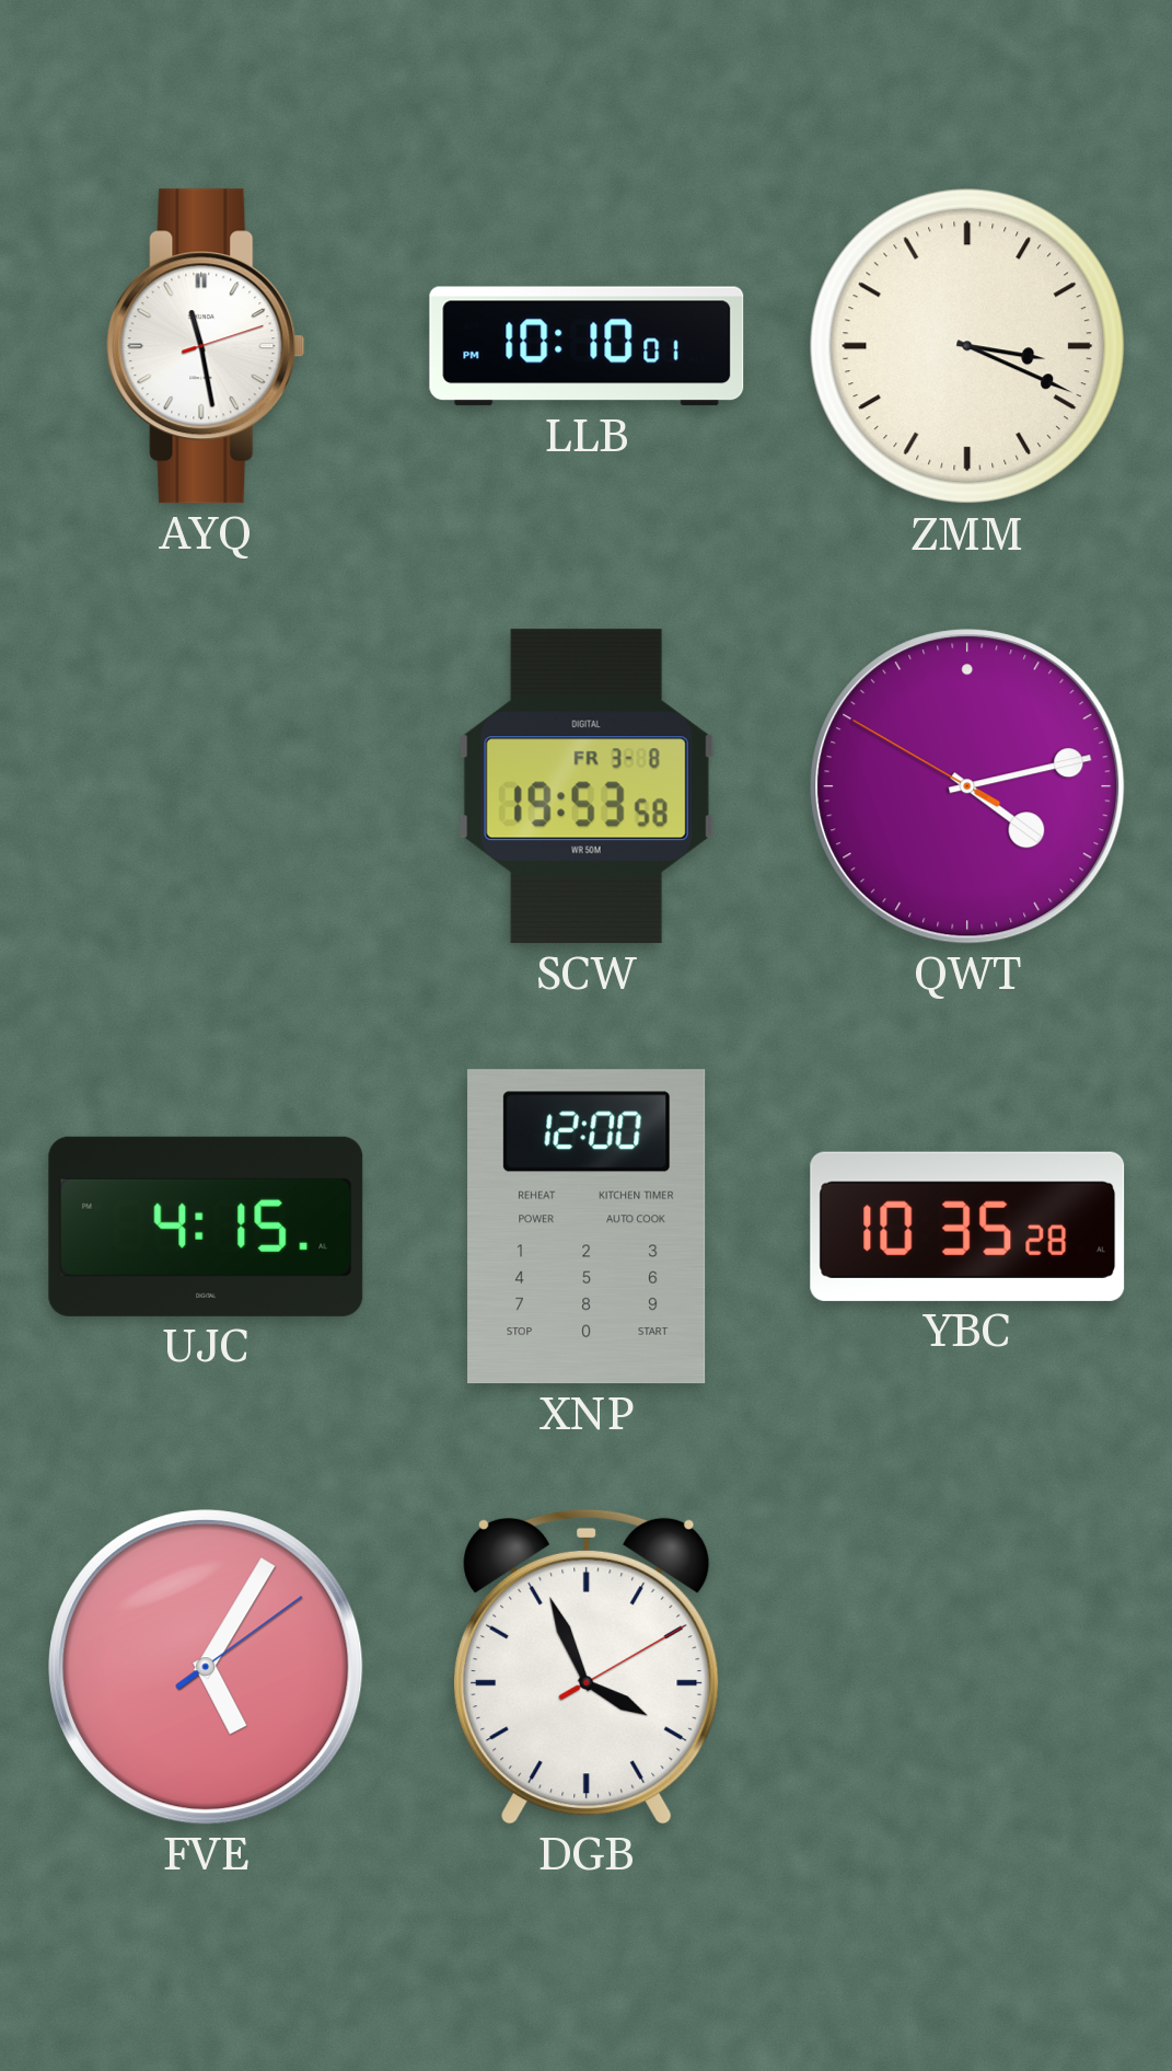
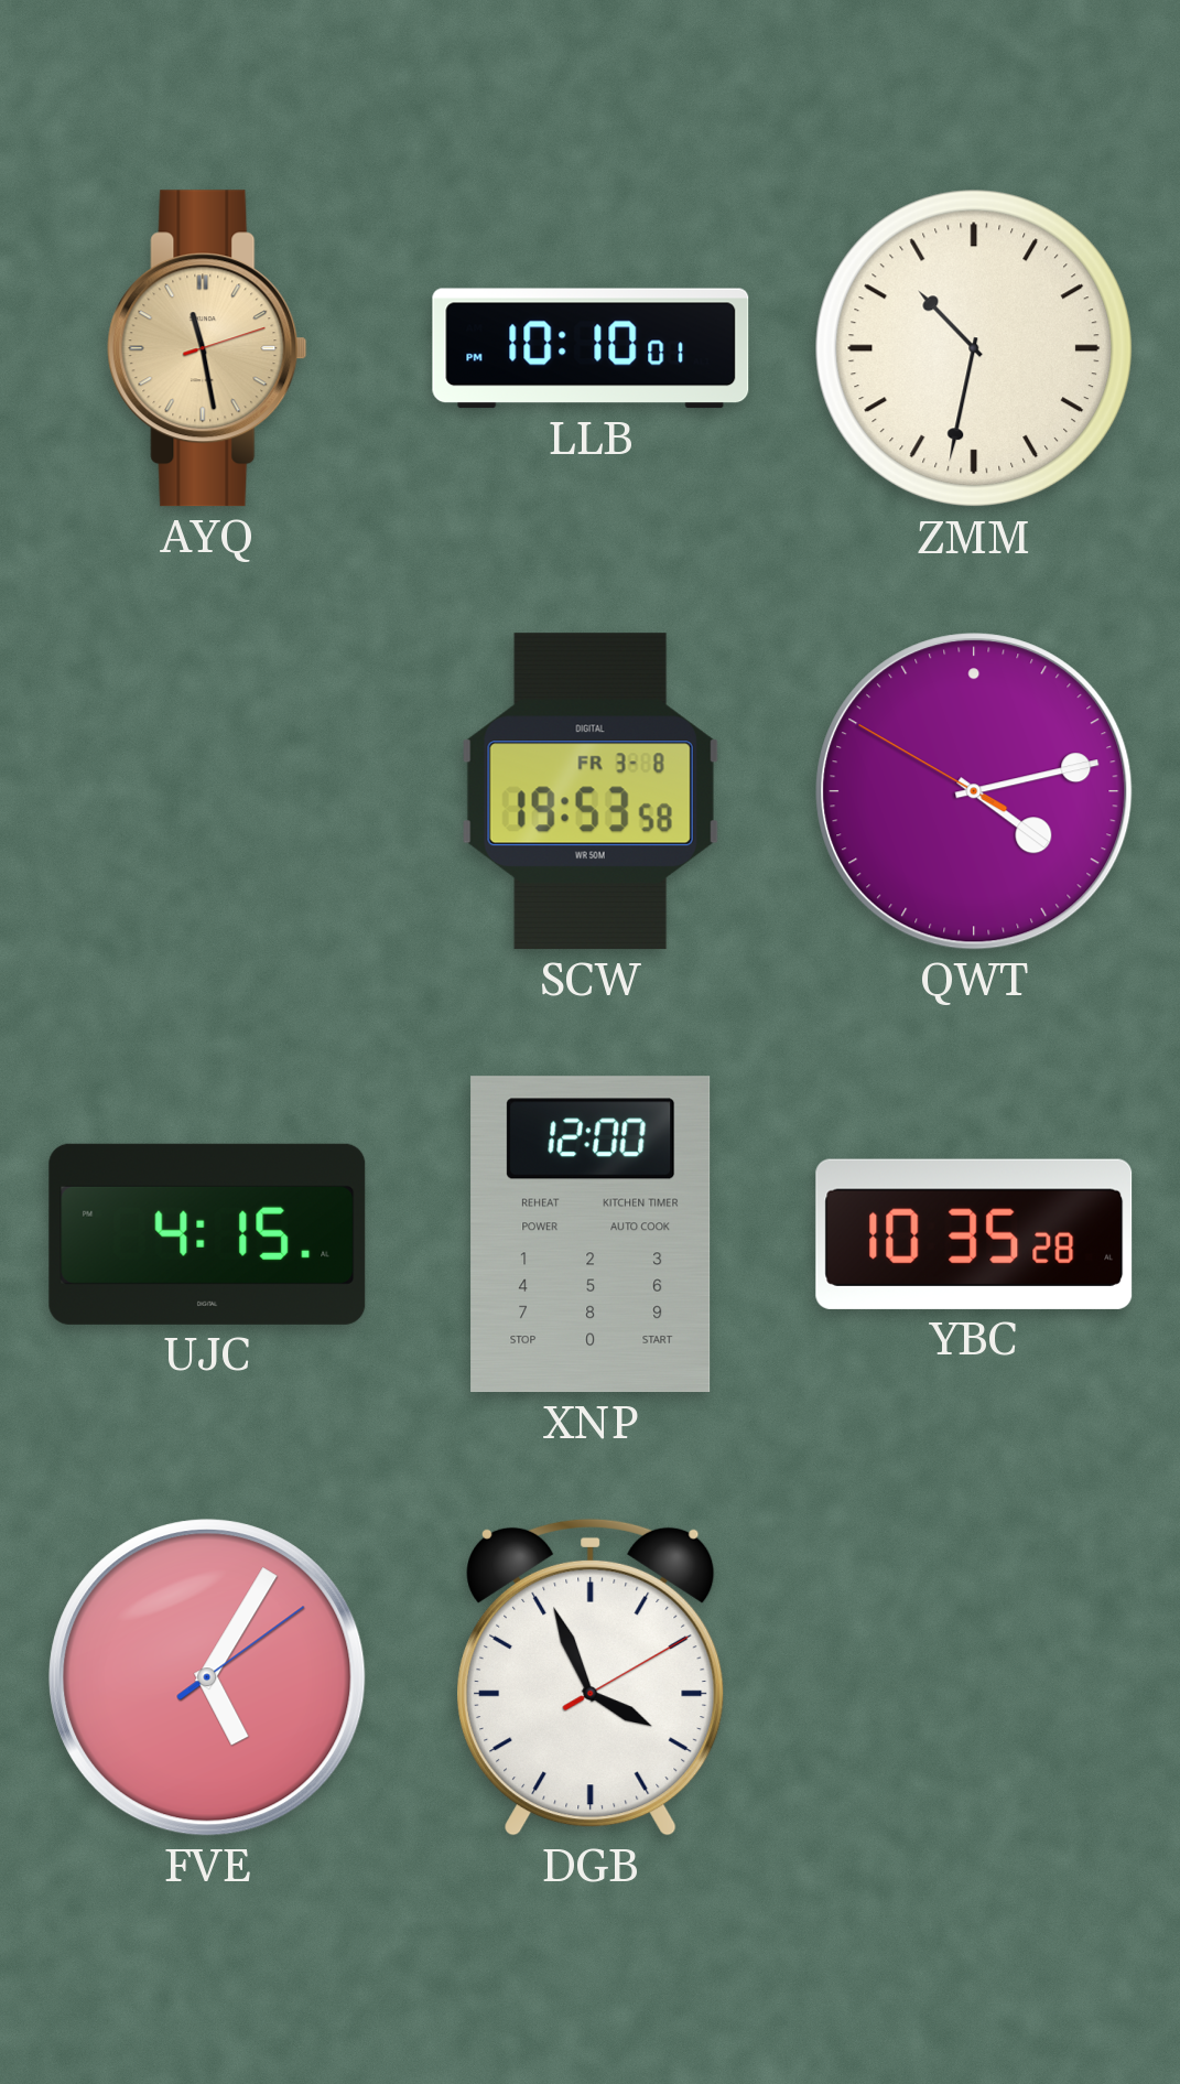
AYQ dial: white -> champagne (207, 348)
ZMM: 3:19 -> 10:32 (974, 348)
